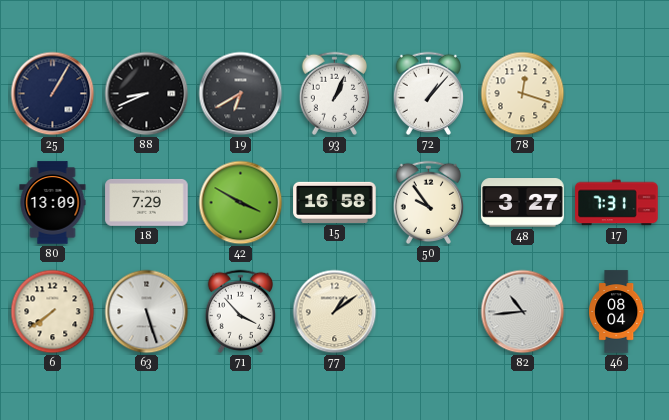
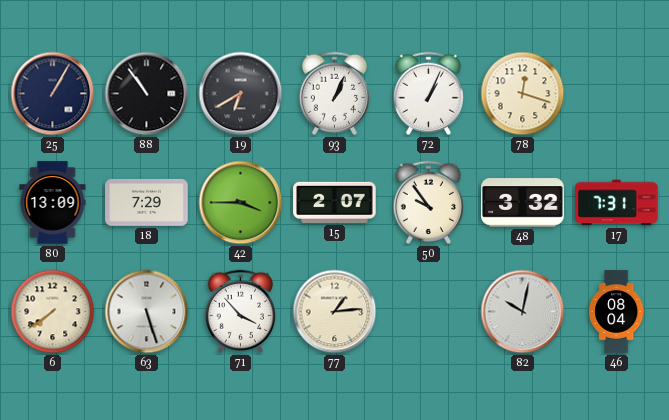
88: 8:41 -> 10:54 (147, 94)
72: 1:07 -> 1:04 (428, 93)
42: 3:50 -> 3:45 (241, 203)
15: 16:58 -> 2:07 (335, 202)
48: 3:27 -> 3:32 (523, 203)
77: 1:09 -> 1:14 (335, 312)
82: 10:44 -> 10:02 (523, 312)
